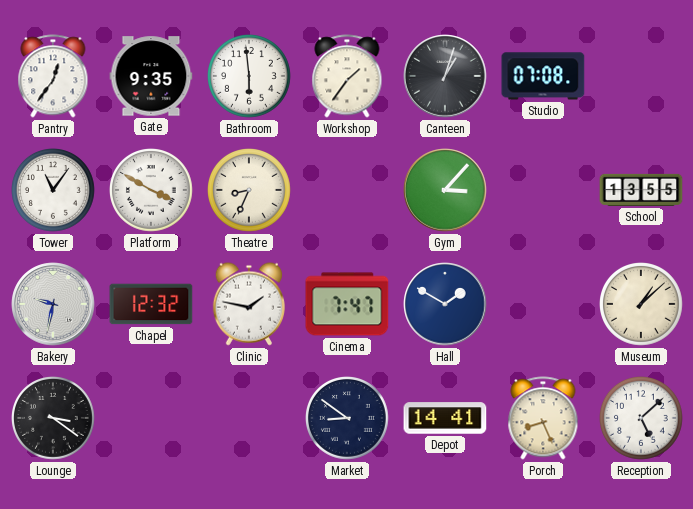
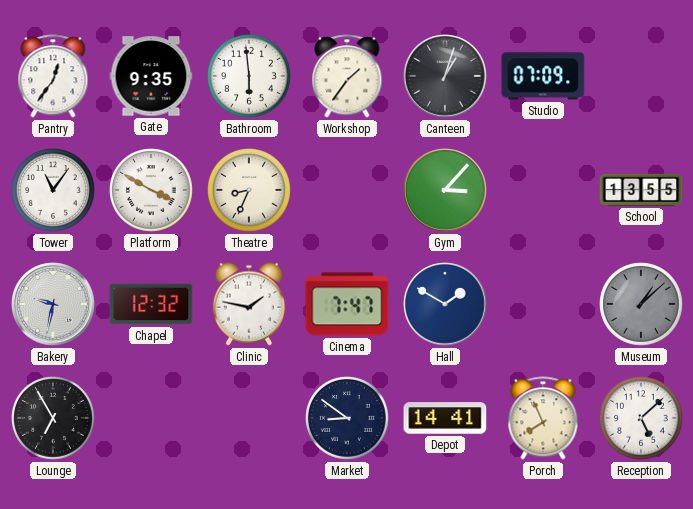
Studio: 07:08 -> 07:09 (543, 76)
Museum dial: cream -> grey (642, 305)
Lounge: 3:21 -> 6:55 (54, 419)
Porch: 8:26 -> 7:56 (543, 418)
